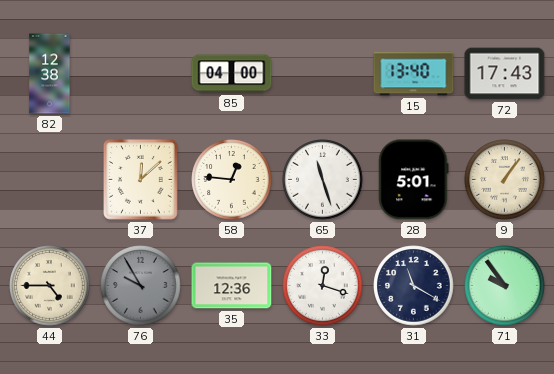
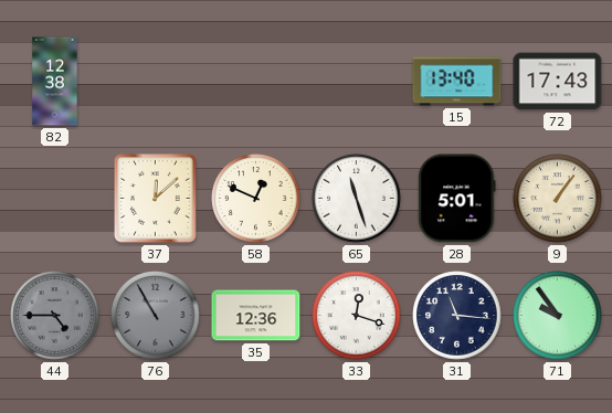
85: 04:00 -> none (232, 74)
58: 12:46 -> 12:49 (256, 199)
44 dial: cream -> grey (55, 316)
76: 9:55 -> 10:55 (156, 316)
31: 11:20 -> 11:16 (457, 316)
